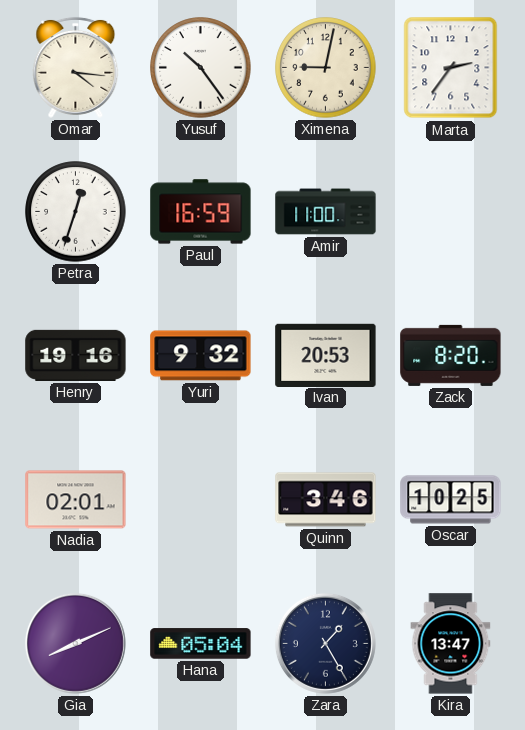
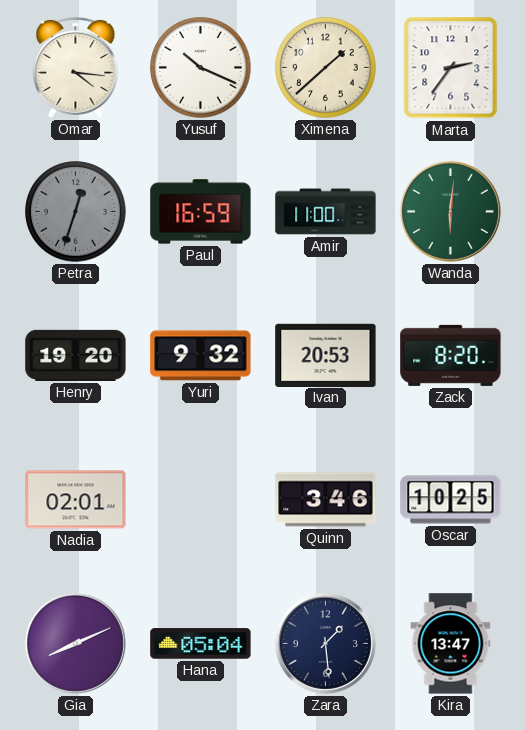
Yusuf: 10:24 -> 10:19 (201, 68)
Ximena: 9:02 -> 1:38 (326, 68)
Petra dial: white -> grey (76, 212)
Wanda: none -> 6:01 (450, 211)
Henry: 19:16 -> 19:20 (76, 355)
Zara: 1:25 -> 1:29 (325, 643)
